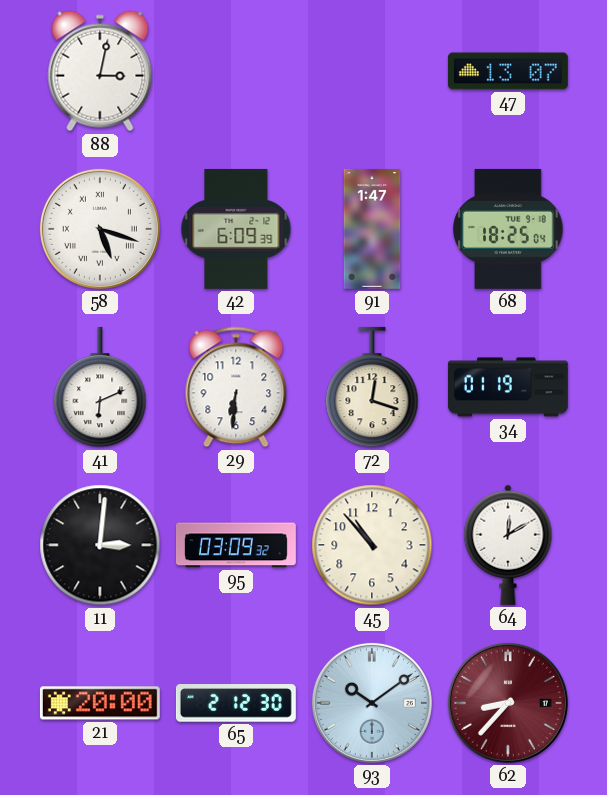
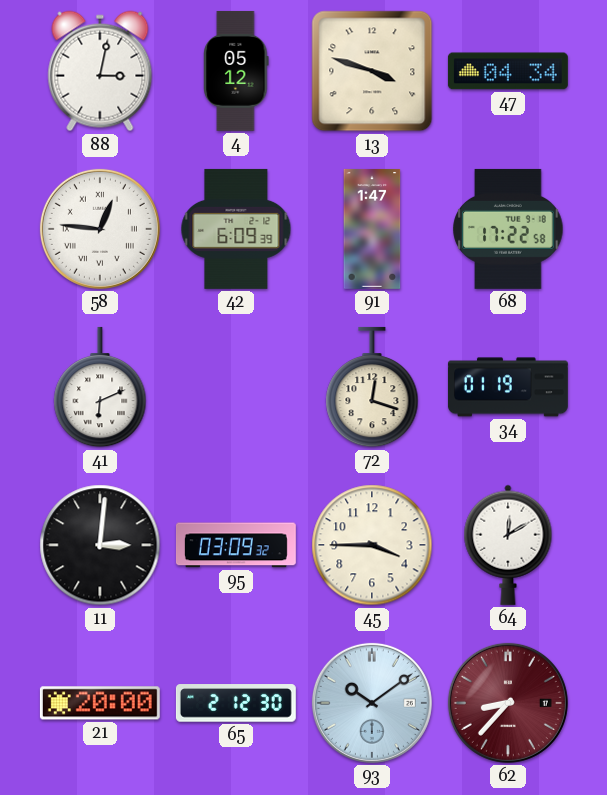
4: none -> 05:12 (236, 71)
13: none -> 3:48 (372, 71)
47: 13:07 -> 04:34 (508, 71)
58: 5:18 -> 12:46 (100, 229)
68: 18:25 -> 17:22 (508, 229)
29: 6:31 -> none (236, 387)
45: 10:53 -> 3:45 (372, 545)
